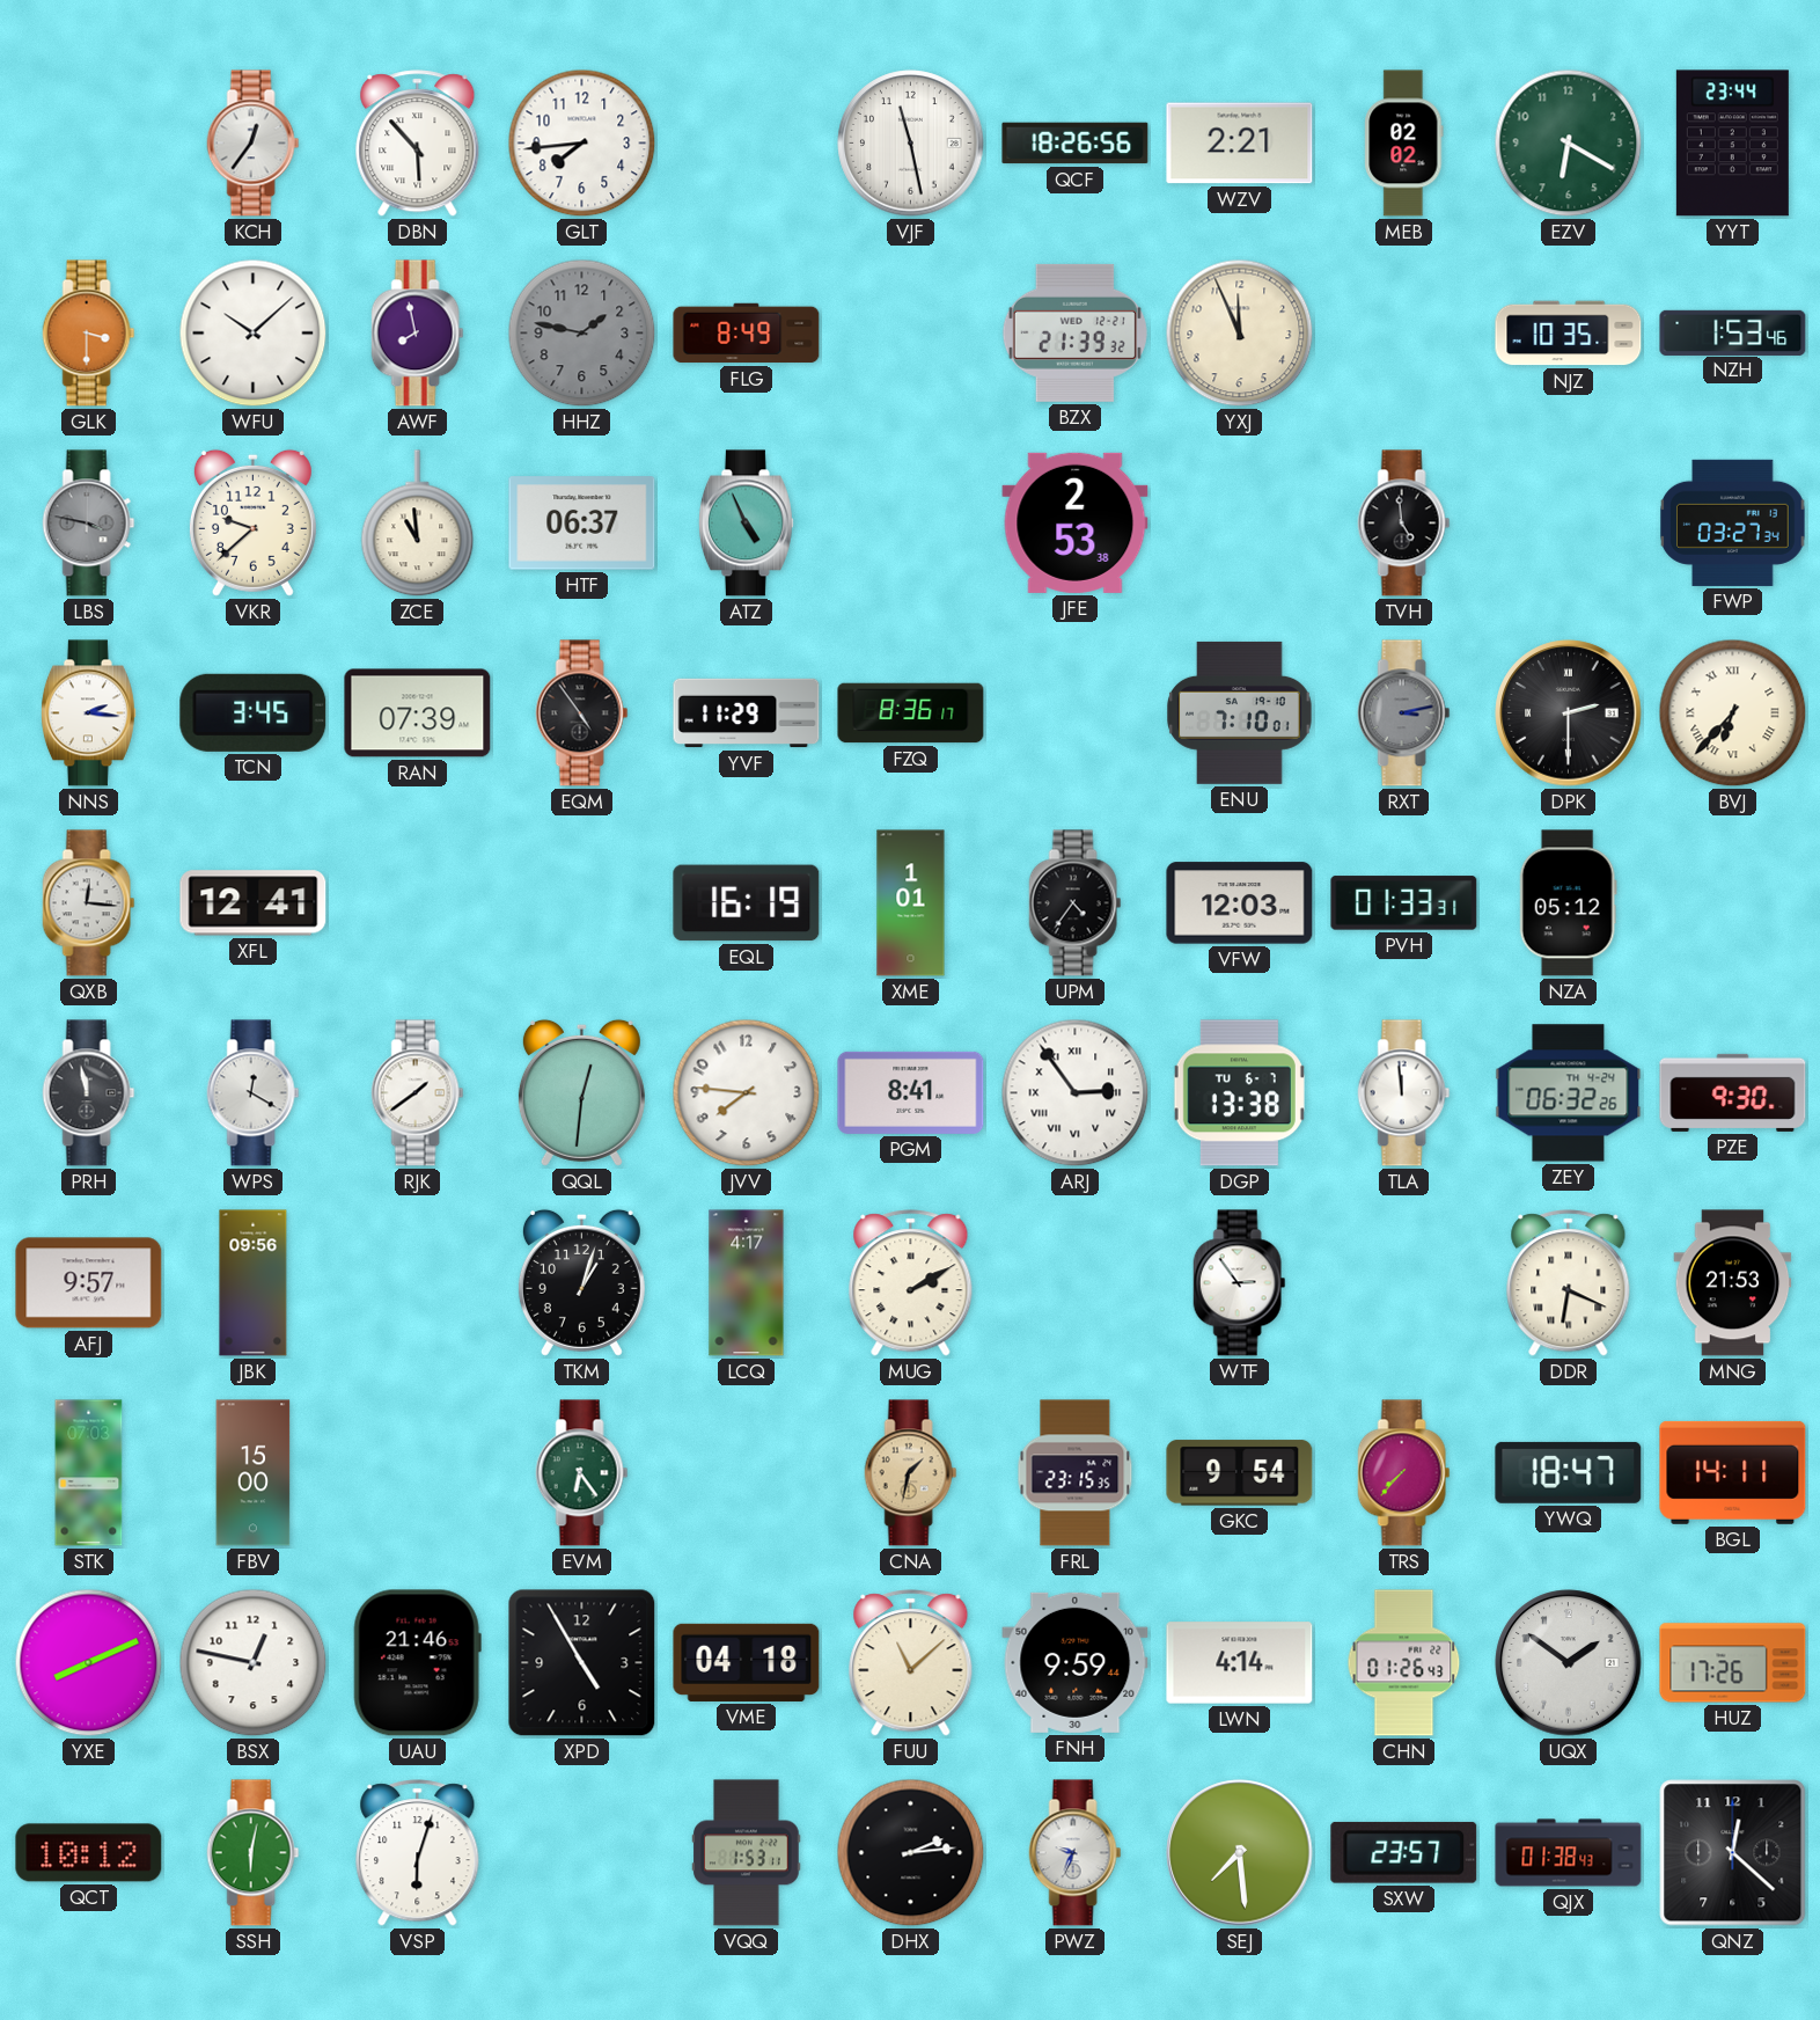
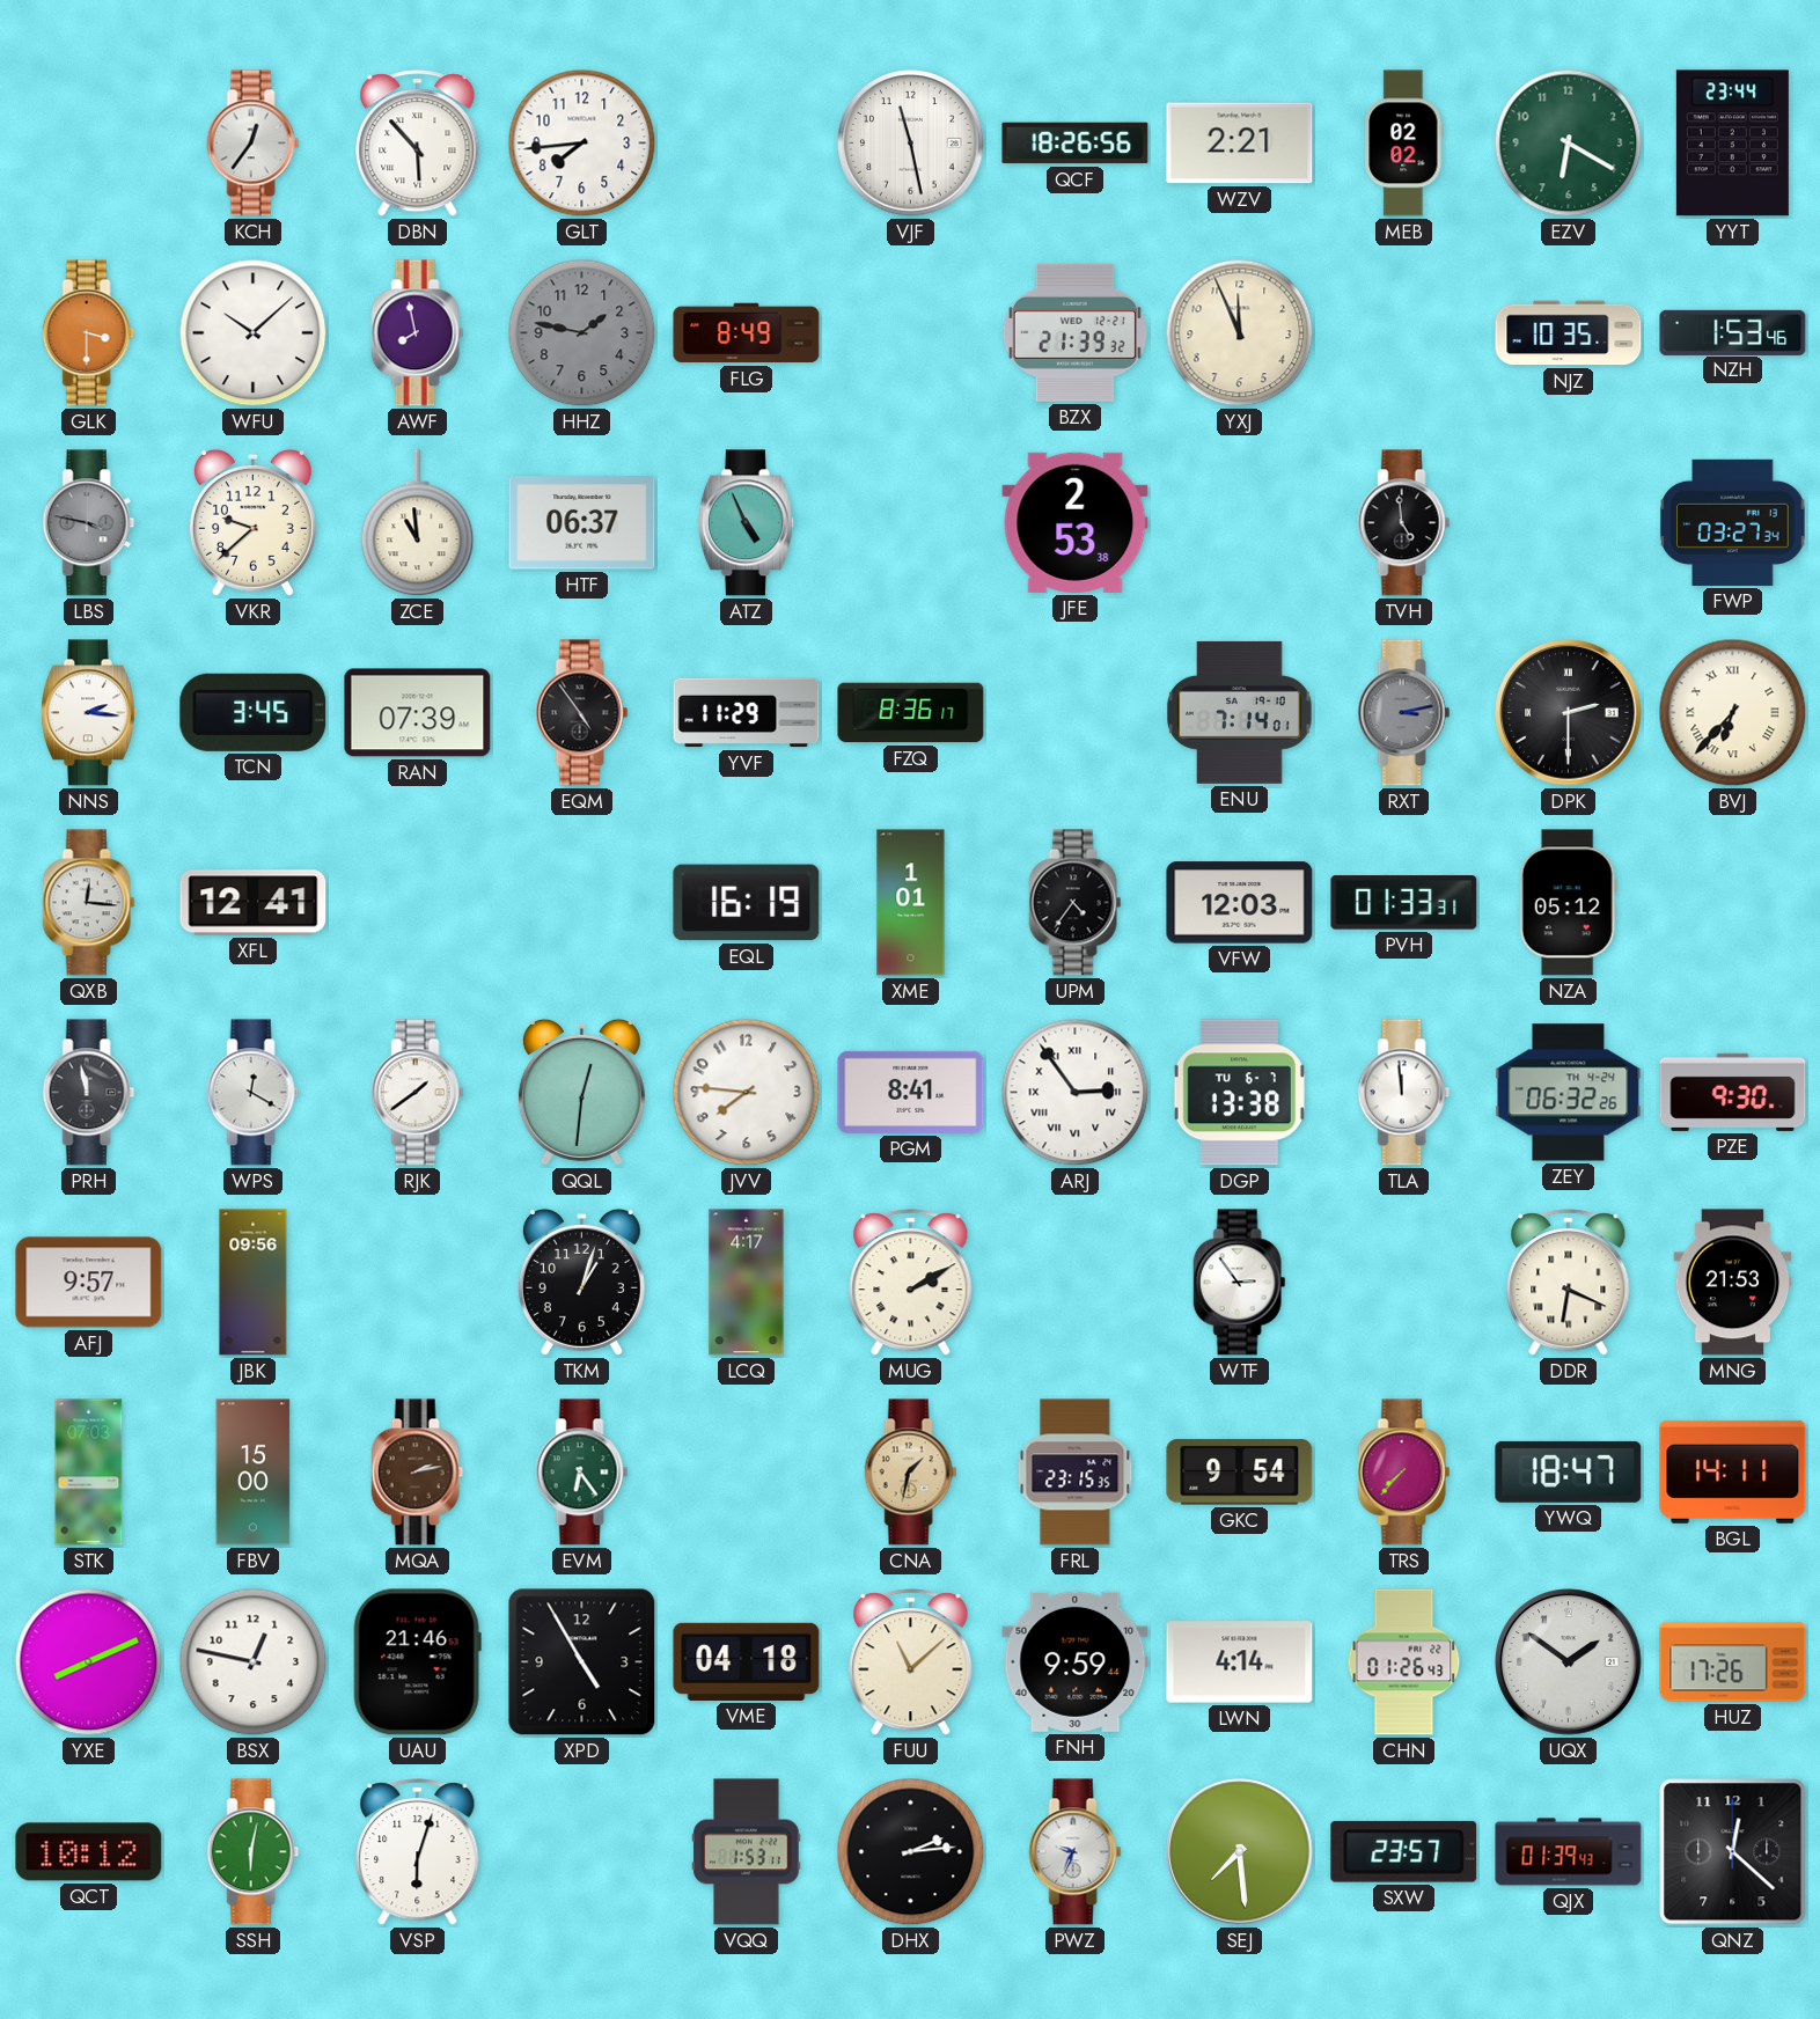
ENU: 7:10 -> 7:14 (1240, 712)
MQA: none -> 2:13 (418, 1473)
QJX: 01:38 -> 01:39 (1569, 1852)
